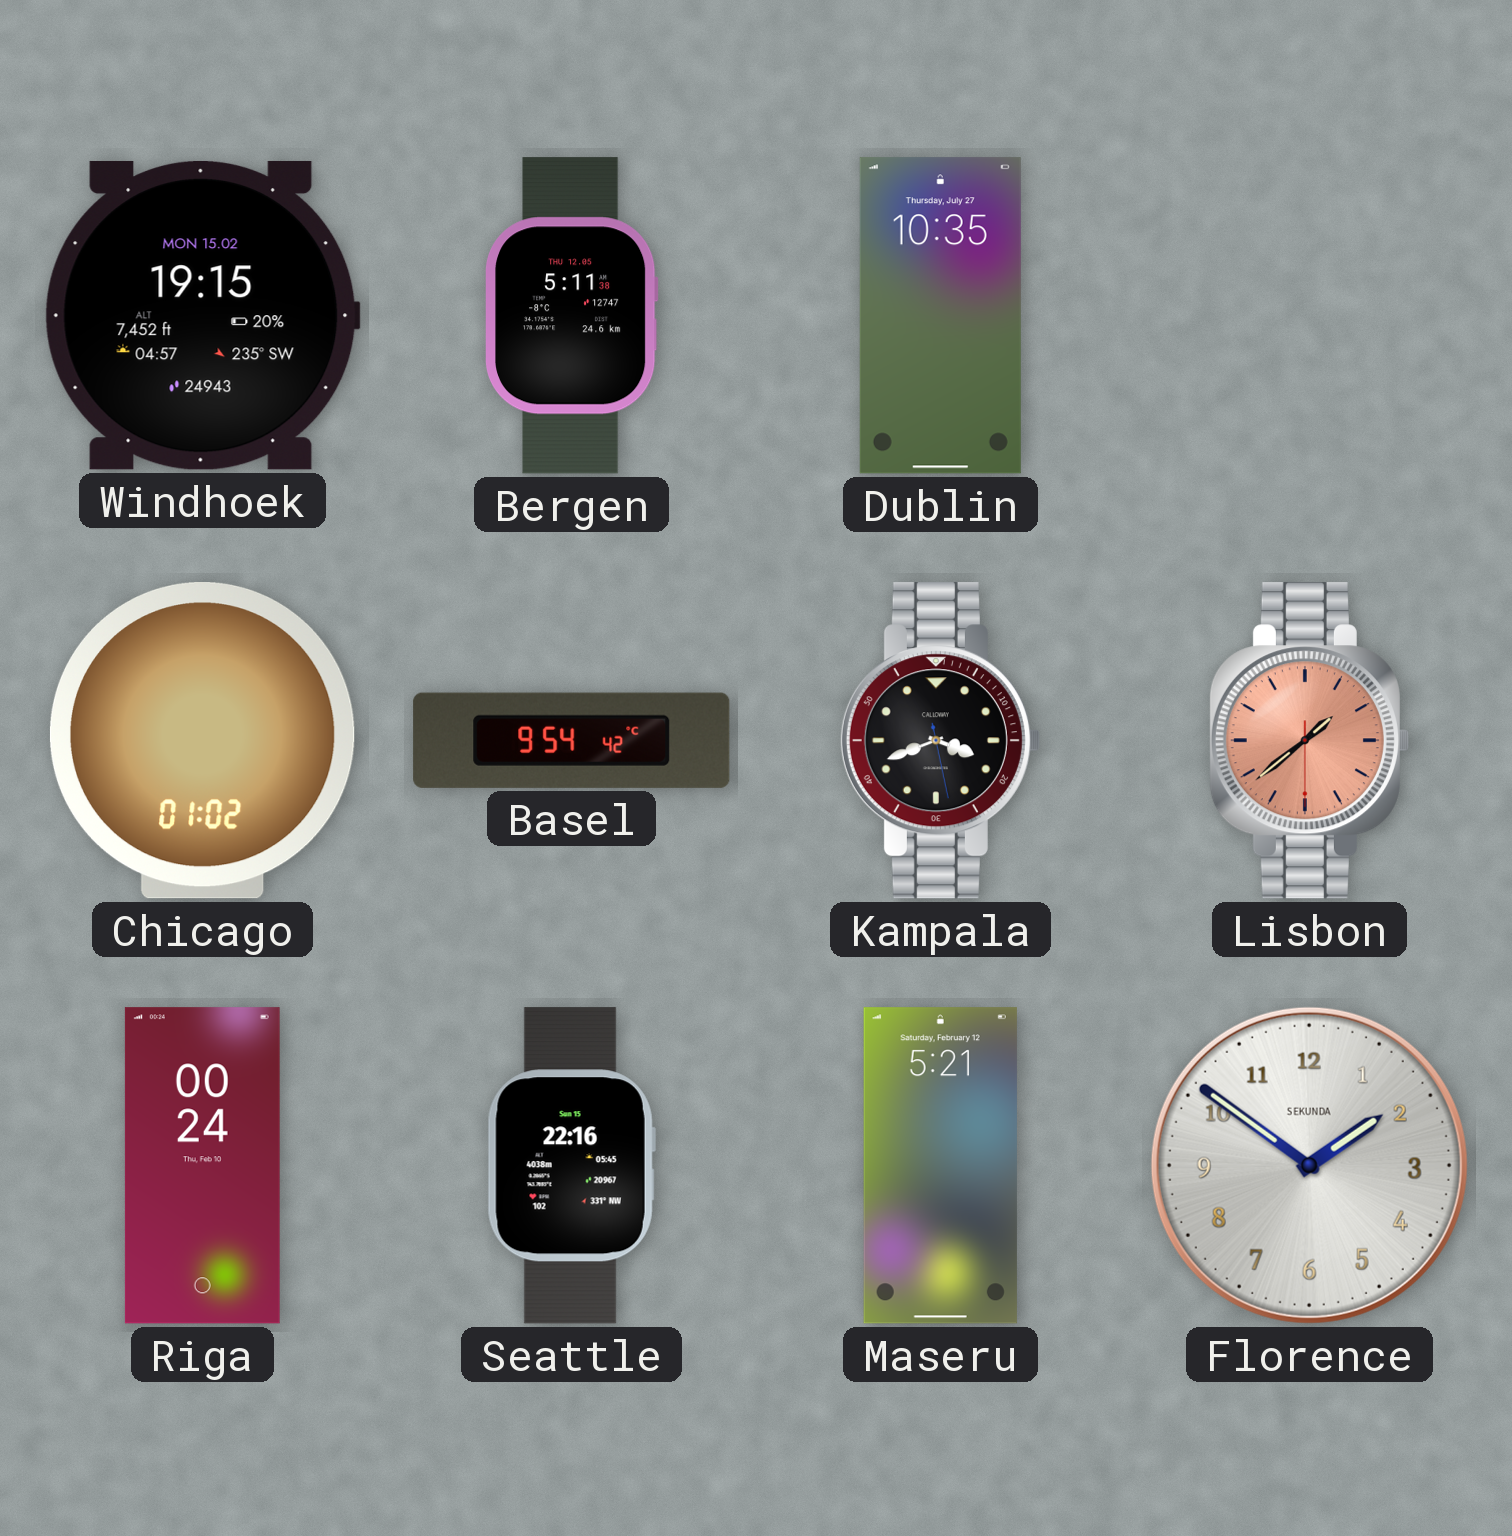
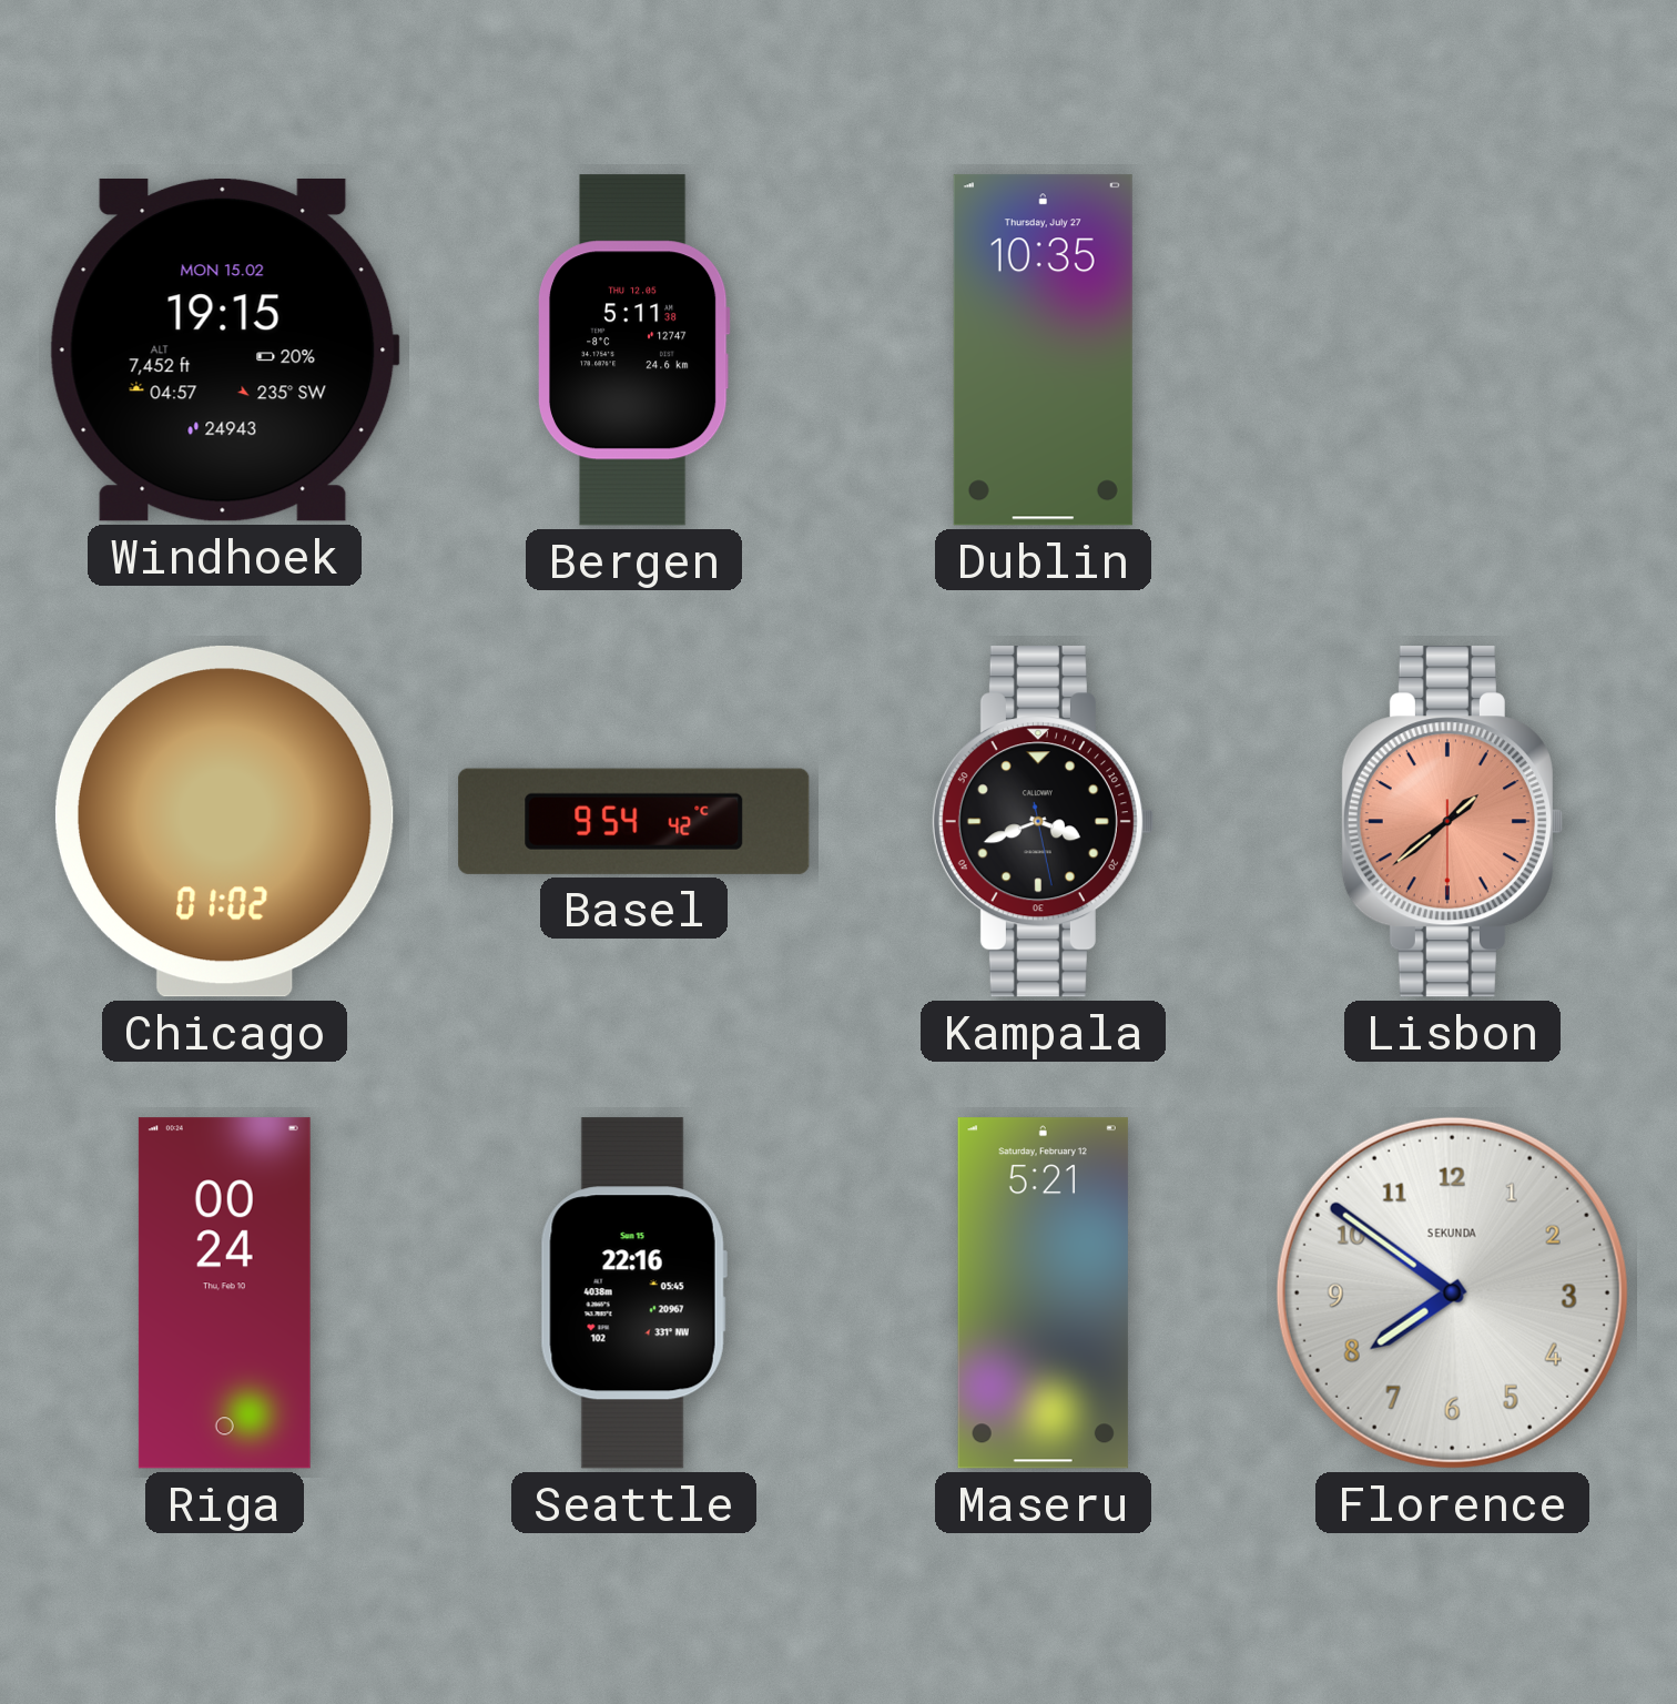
Florence: 1:51 -> 7:51 (1452, 1292)
